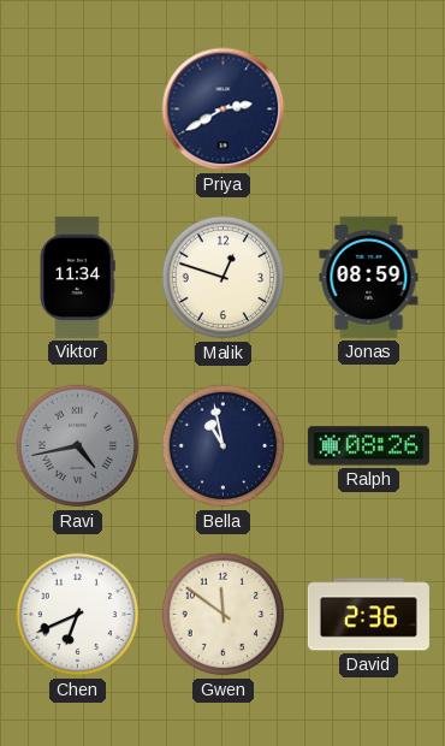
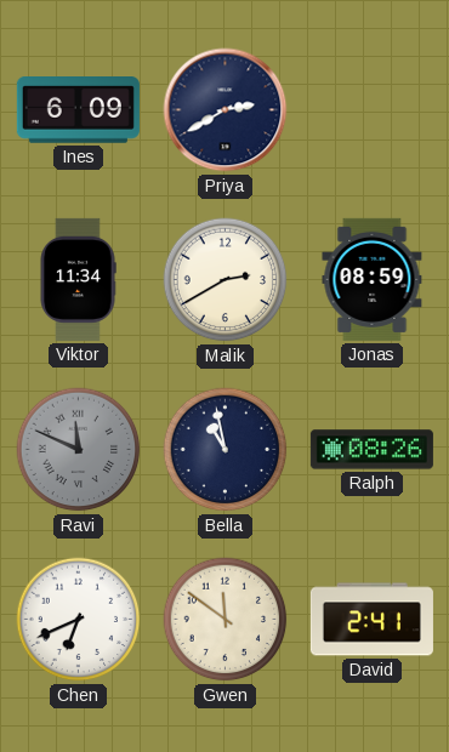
Ines: none -> 6:09 (78, 110)
Malik: 12:48 -> 2:40 (226, 280)
Ravi: 4:43 -> 11:49 (79, 450)
David: 2:36 -> 2:41 (371, 620)
